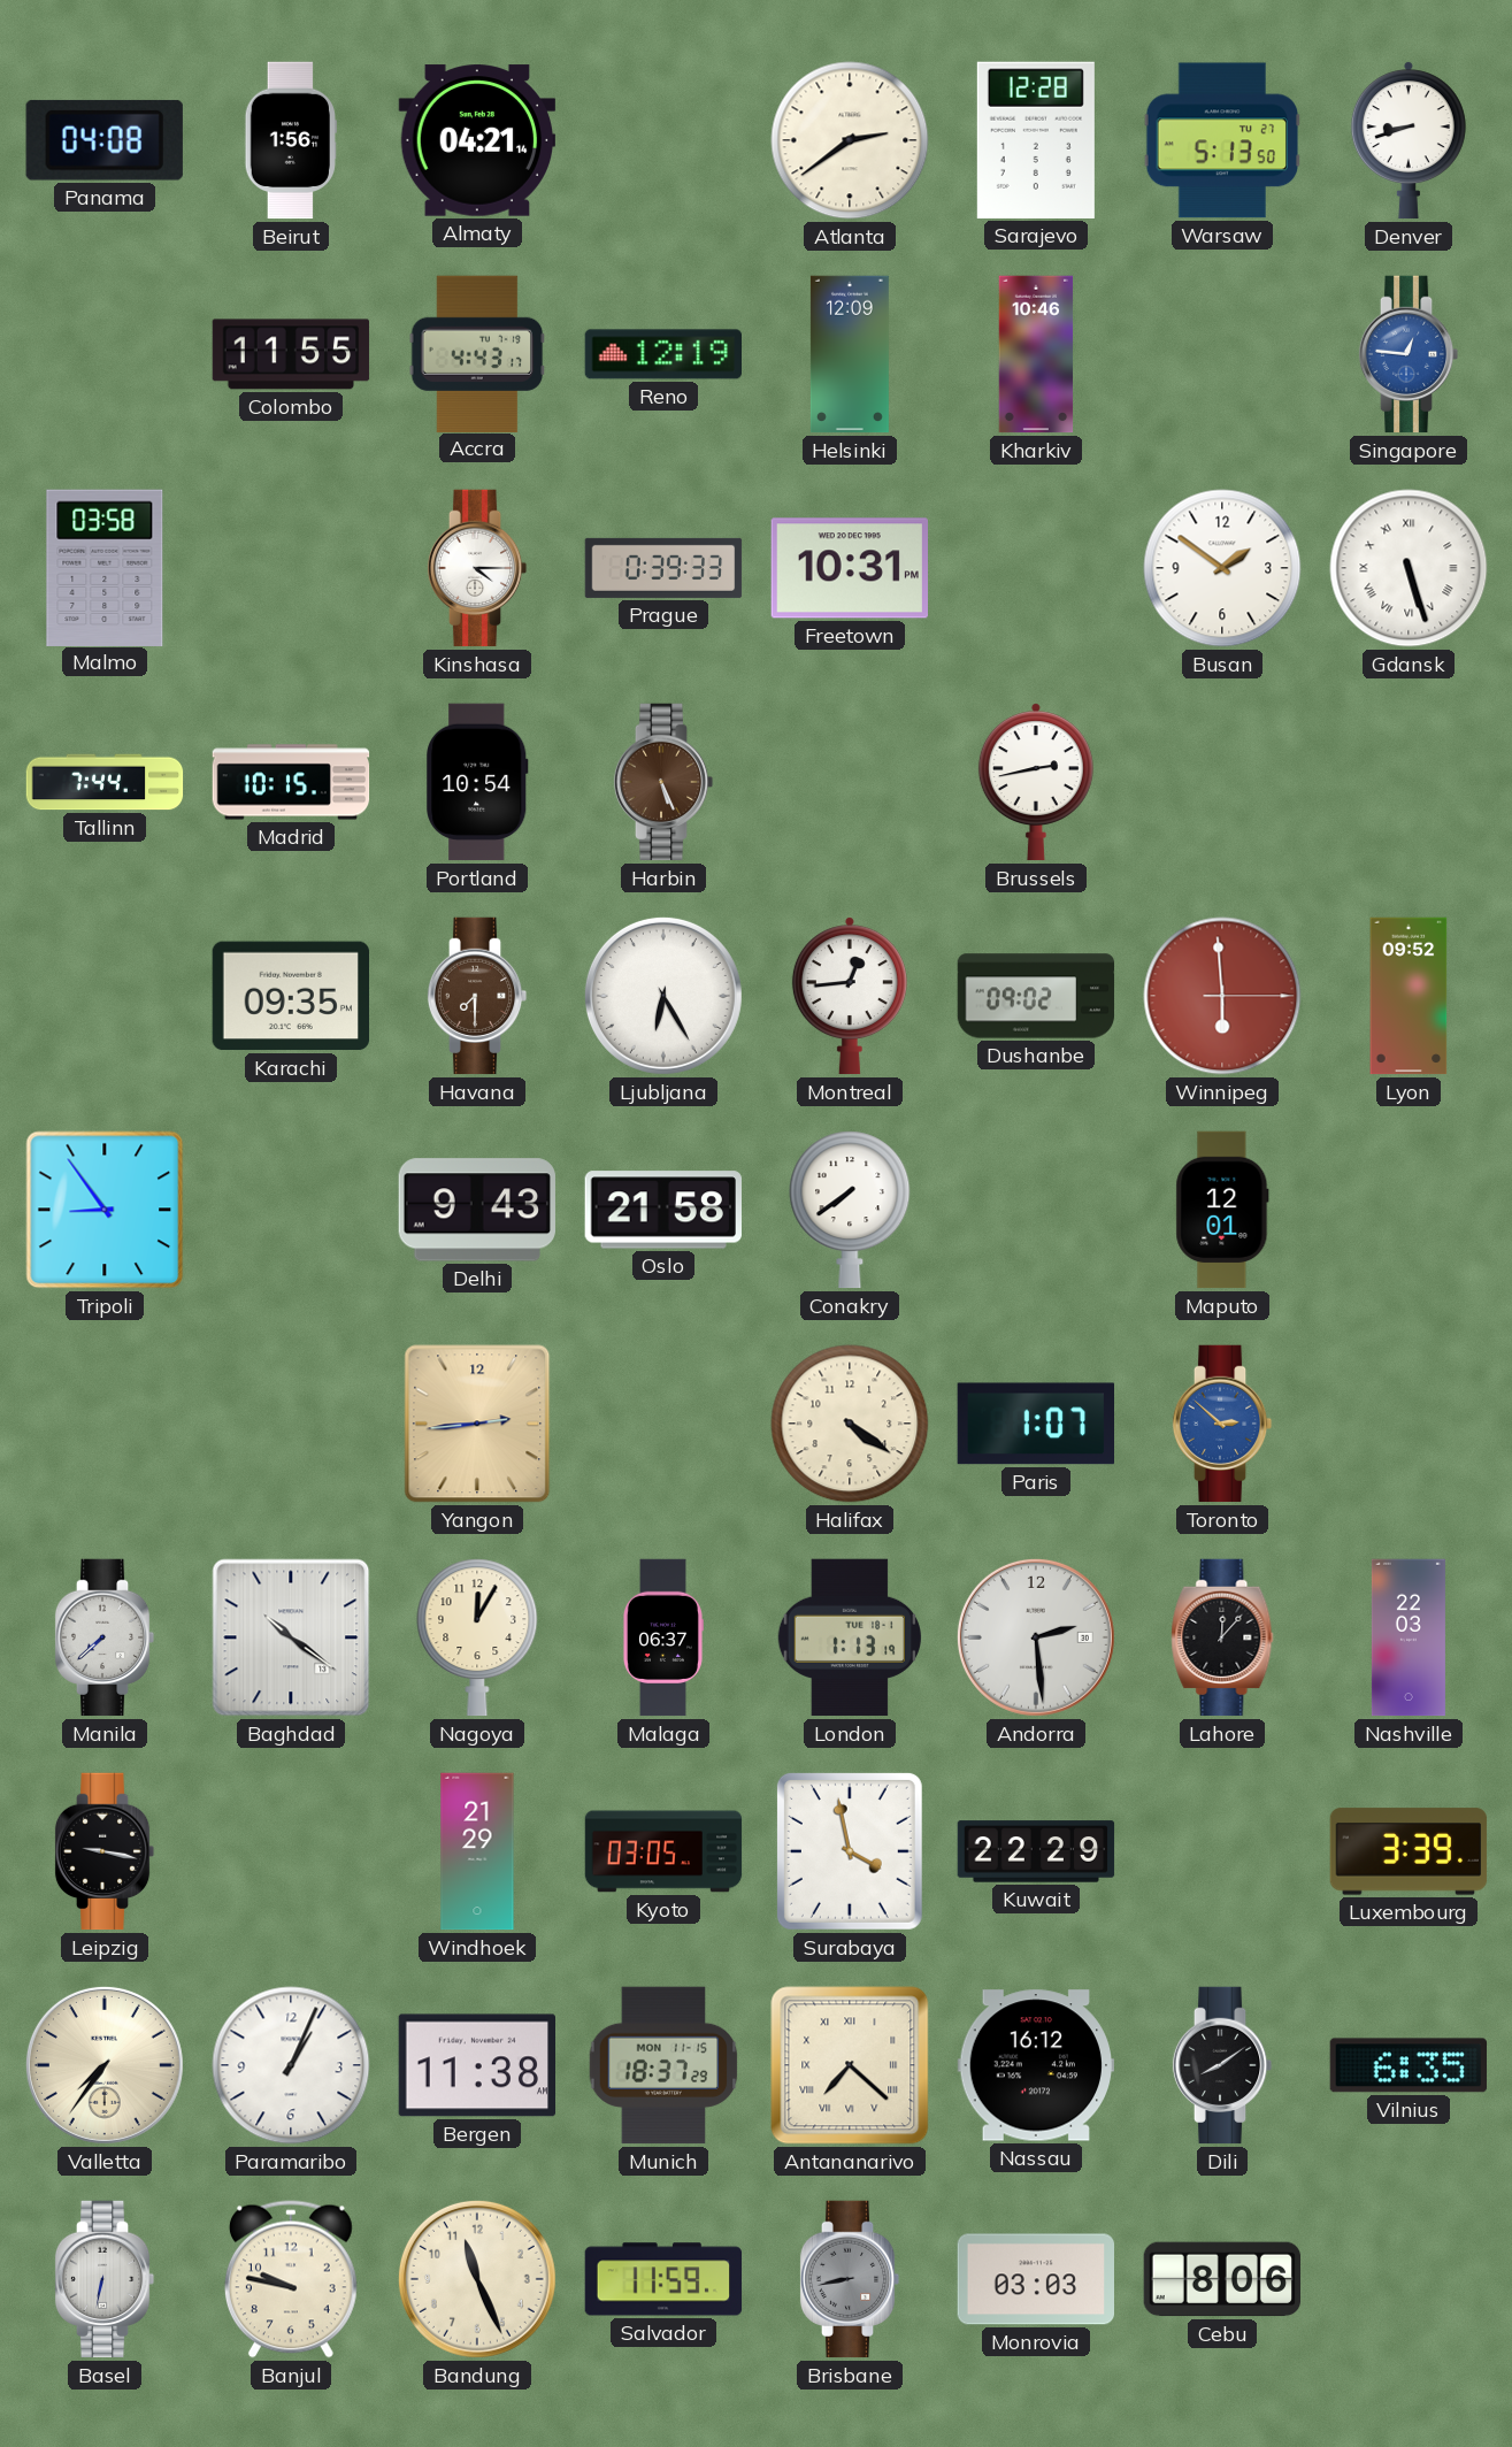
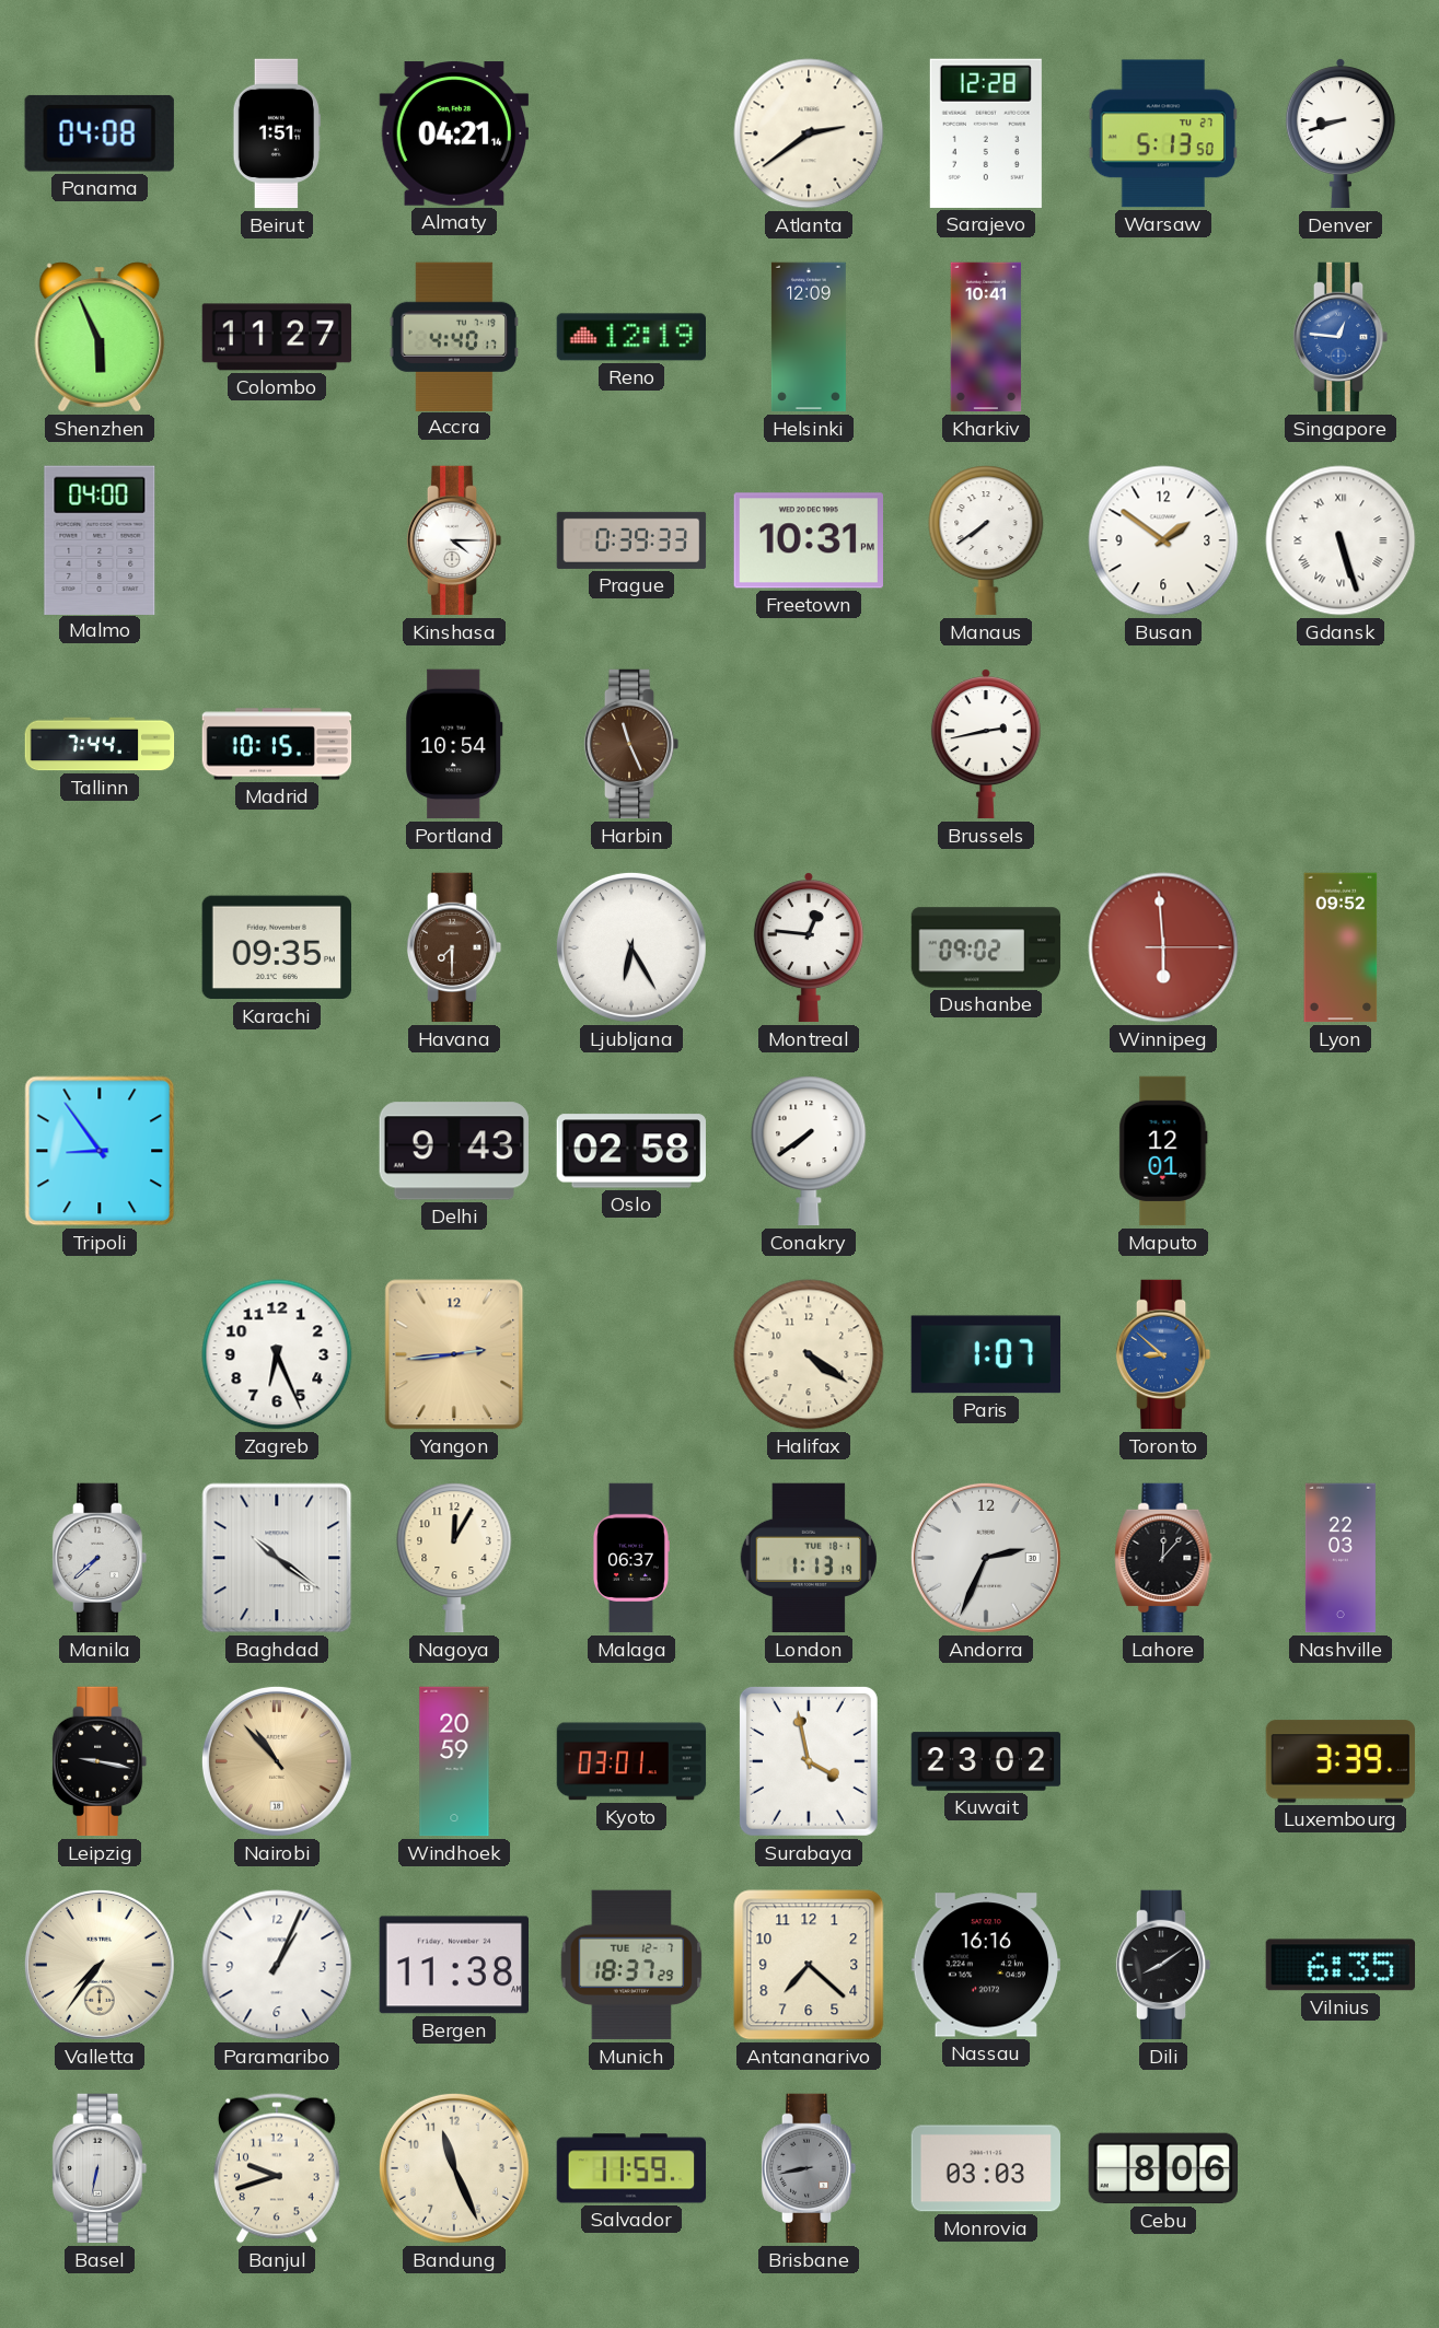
Beirut: 1:56 -> 1:51 (277, 133)
Shenzhen: none -> 5:56 (100, 337)
Colombo: 11:55 -> 11:27 (277, 337)
Accra: 4:43 -> 4:40 (454, 336)
Kharkiv: 10:46 -> 10:41 (986, 337)
Malmo: 03:58 -> 04:00 (100, 539)
Manaus: none -> 7:39 (986, 540)
Harbin: 5:26 -> 11:26 (631, 744)
Montreal: 12:44 -> 12:46 (809, 947)
Oslo: 21:58 -> 02:58 (630, 1151)
Zagreb: none -> 6:26 (277, 1354)
Toronto: 2:52 -> 8:52 (1163, 1354)
Andorra: 2:29 -> 2:34 (986, 1558)
Nairobi: none -> 10:53 (277, 1761)
Windhoek: 21:29 -> 20:59 (454, 1761)
Kyoto: 03:05 -> 03:01 (631, 1761)
Kuwait: 22:29 -> 23:02 (986, 1761)
Munich date: MON 11-15 -> TUE 12-7 (631, 1965)
Antananarivo numerals: Roman -> Arabic (809, 1965)
Nassau: 16:12 -> 16:16 (985, 1965)
Banjul: 9:47 -> 9:42 (277, 2168)
